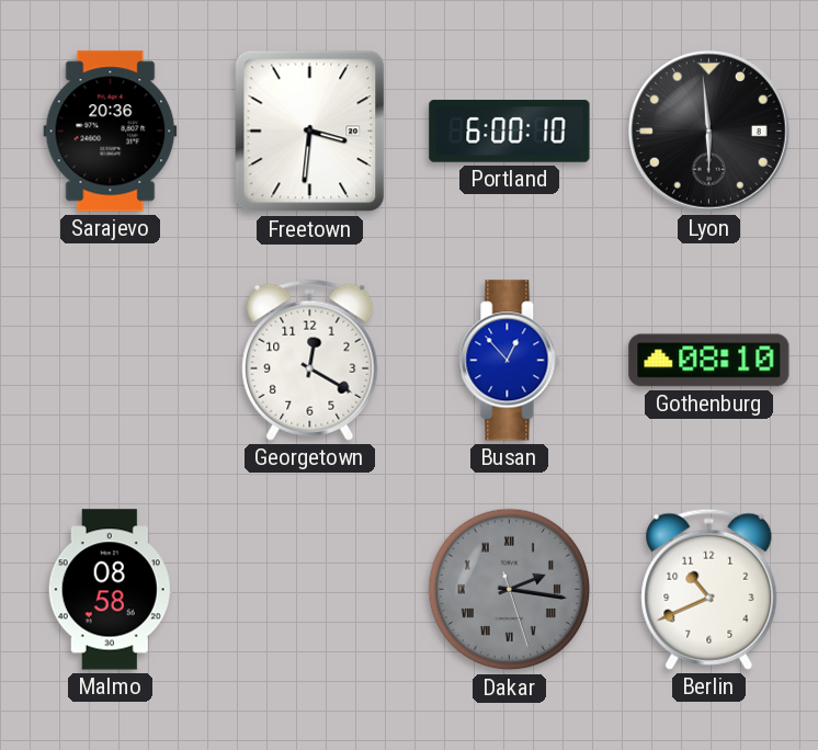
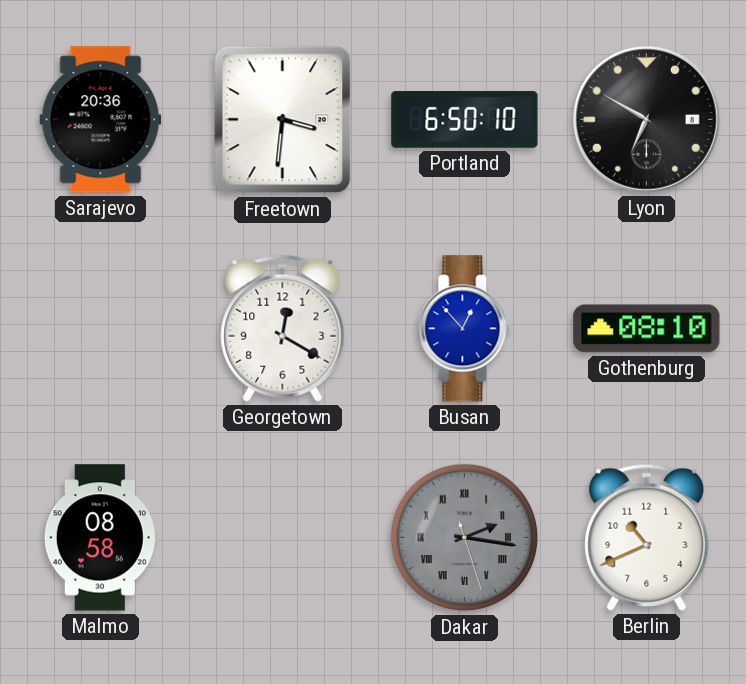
Portland: 6:00 -> 6:50 (465, 120)
Lyon: 5:59 -> 6:50 (647, 120)
